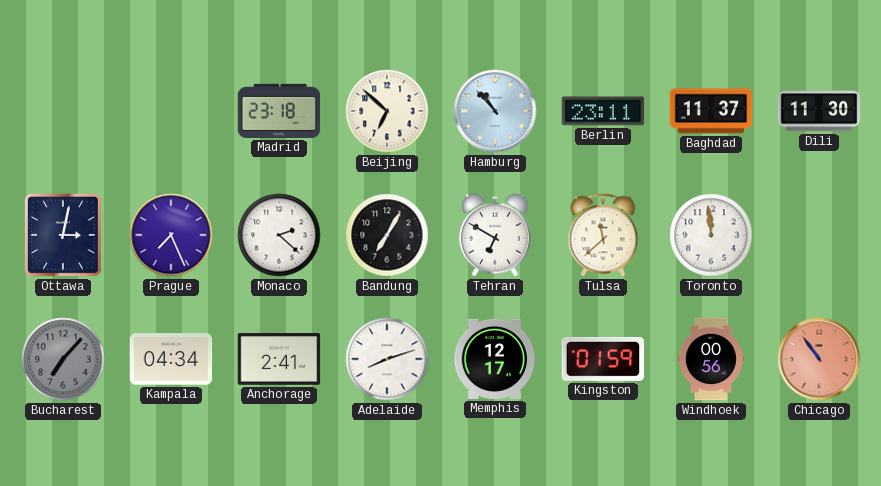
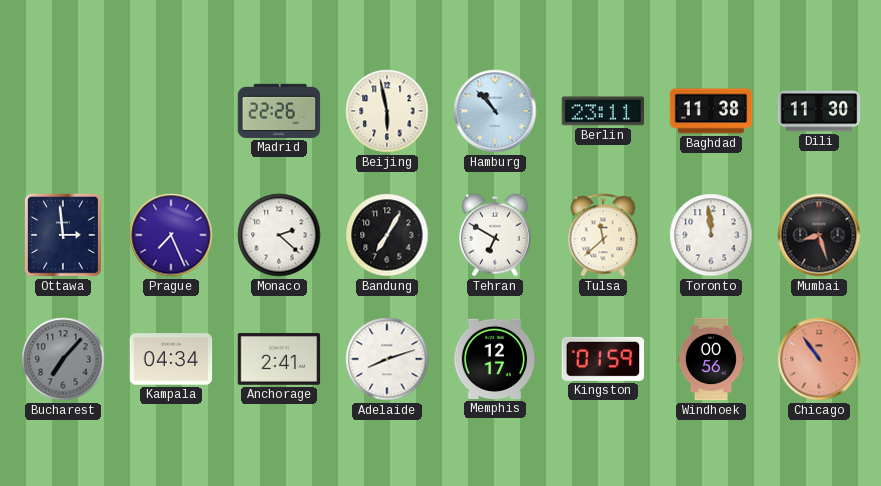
Madrid: 23:18 -> 22:26 (279, 111)
Beijing: 6:52 -> 5:58 (387, 111)
Baghdad: 11:37 -> 11:38 (711, 111)
Ottawa: 3:02 -> 2:59 (63, 236)
Mumbai: none -> 8:27 (819, 235)
